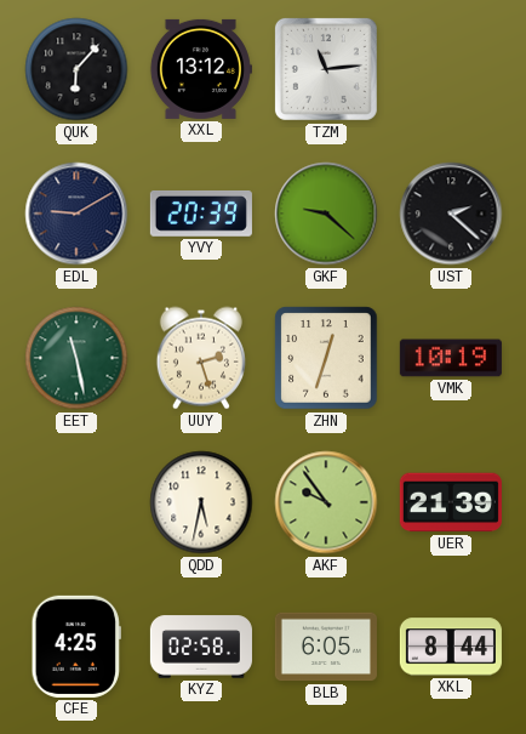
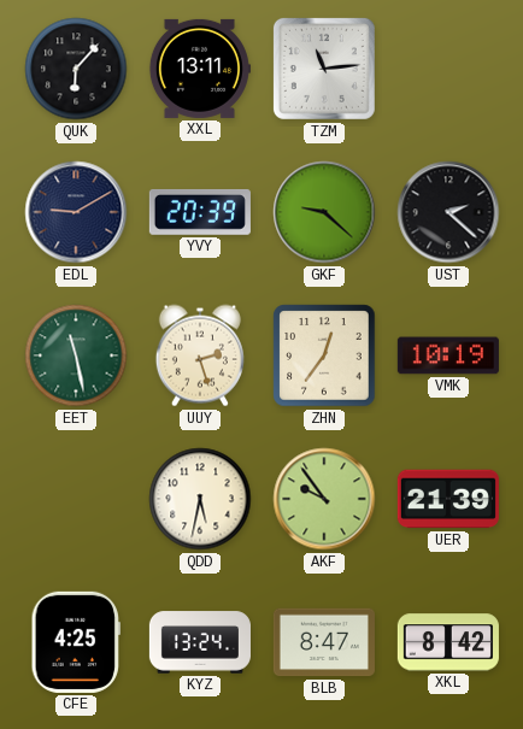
XXL: 13:12 -> 13:11 (199, 69)
ZHN: 12:33 -> 12:36 (324, 355)
KYZ: 02:58 -> 13:24 (200, 642)
BLB: 6:05 -> 8:47 (324, 642)
XKL: 8:44 -> 8:42 (448, 642)
